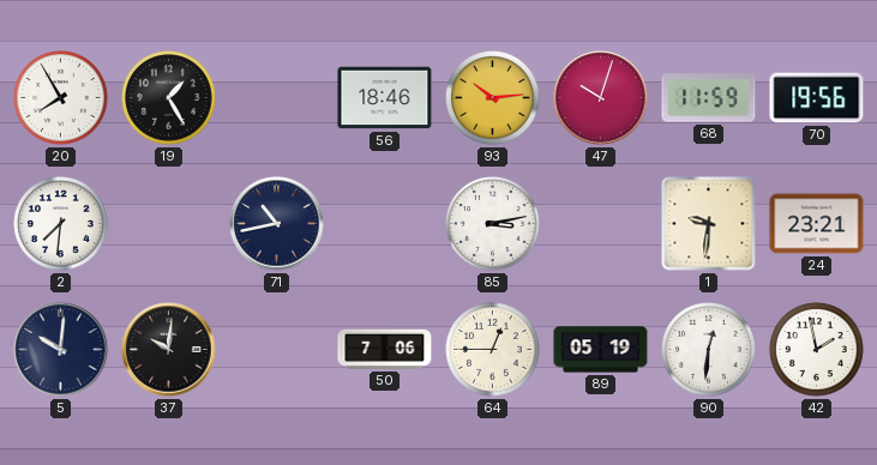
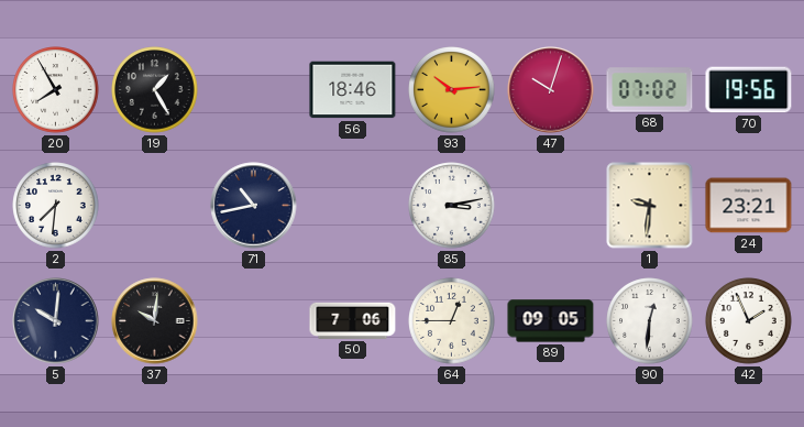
68: 11:59 -> 07:02 (650, 90)
89: 05:19 -> 09:05 (551, 321)
42: 1:58 -> 1:56 (749, 321)
